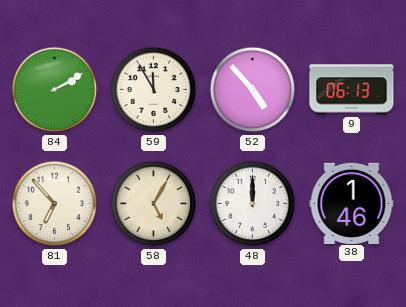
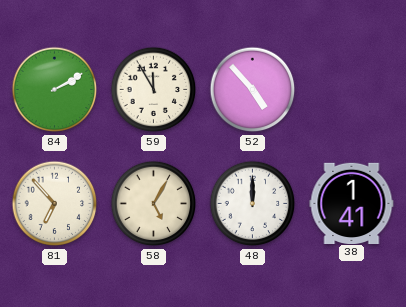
9: 06:13 -> none (352, 90)
38: 1:46 -> 1:41 (352, 203)
